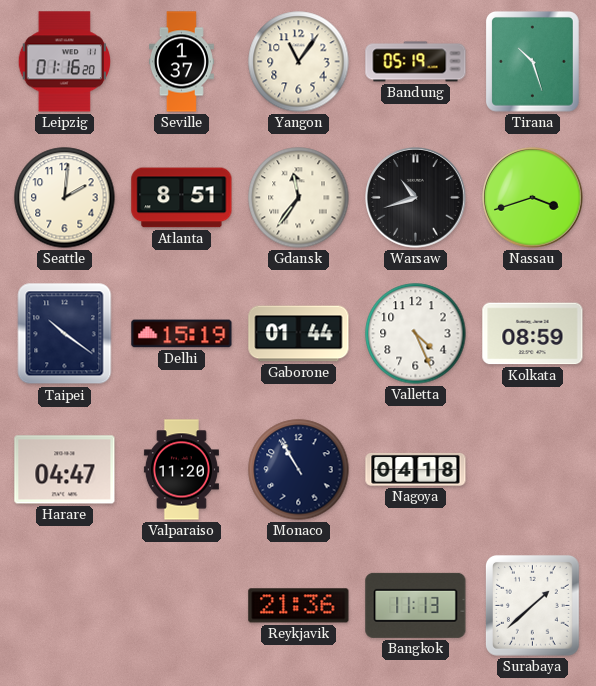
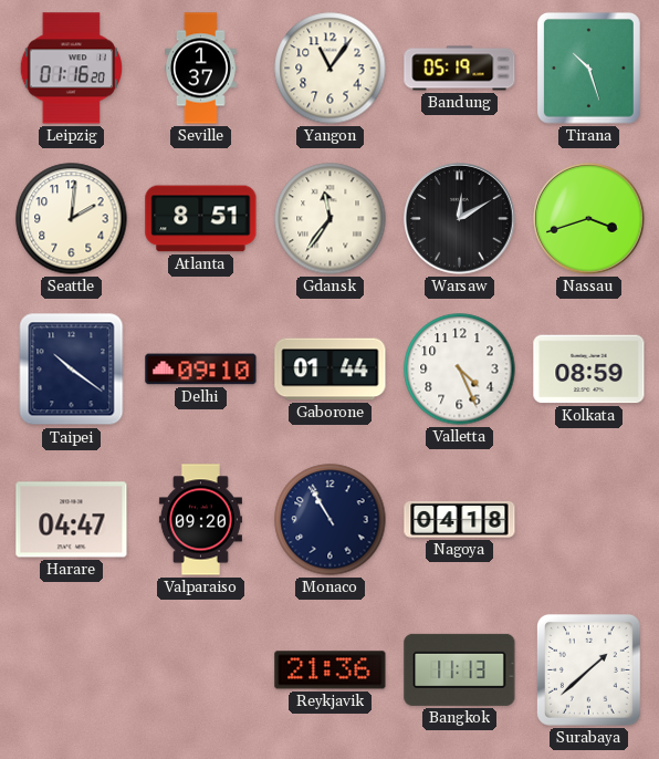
Warsaw: 10:42 -> 12:10 (460, 219)
Delhi: 15:19 -> 09:10 (201, 370)
Valparaiso: 11:20 -> 09:20 (200, 520)
